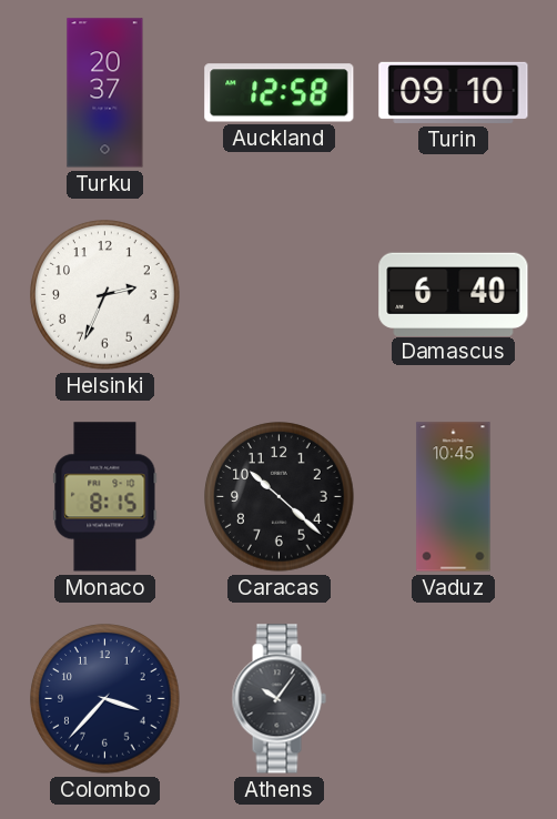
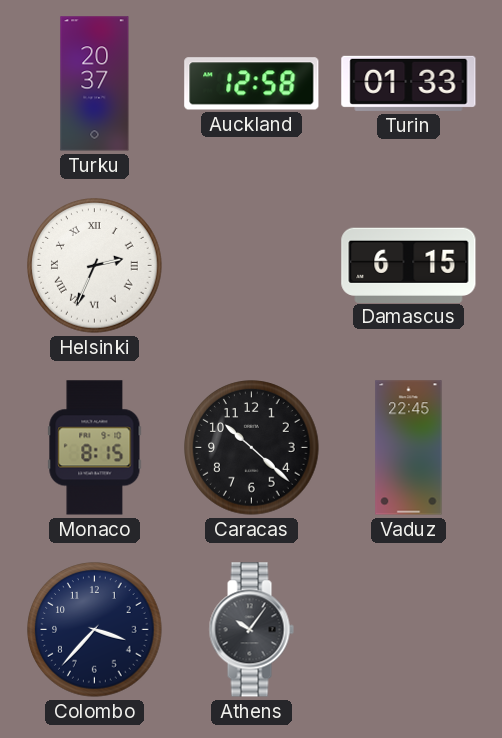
Turin: 09:10 -> 01:33 (409, 83)
Helsinki numerals: Arabic -> Roman (95, 266)
Damascus: 6:40 -> 6:15 (409, 265)
Vaduz: 10:45 -> 22:45 (409, 448)
